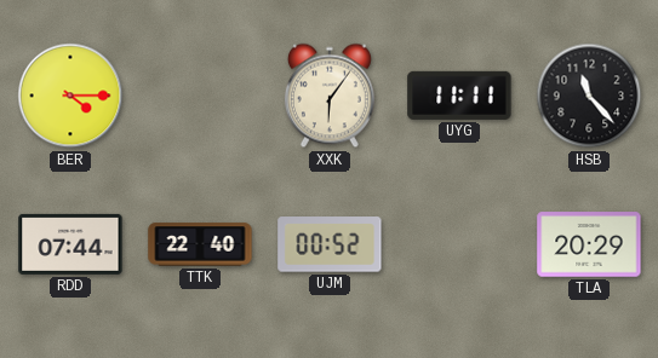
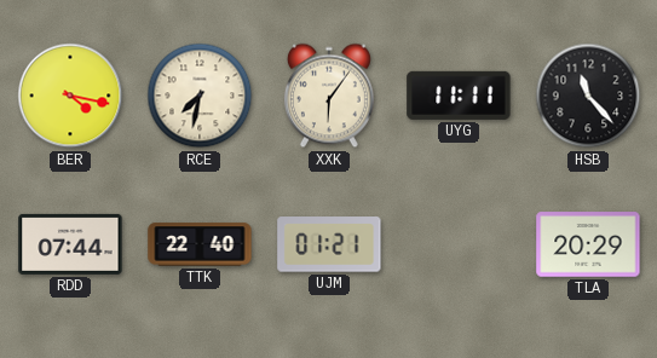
BER: 4:15 -> 4:17 (70, 96)
RCE: none -> 7:32 (200, 96)
UJM: 00:52 -> 01:21 (329, 244)
